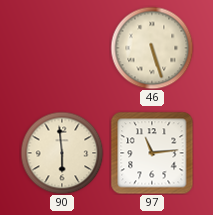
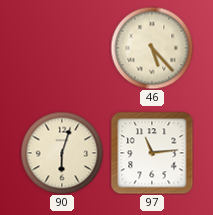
46: 5:27 -> 5:23 (152, 48)
90: 5:59 -> 6:03 (62, 153)
